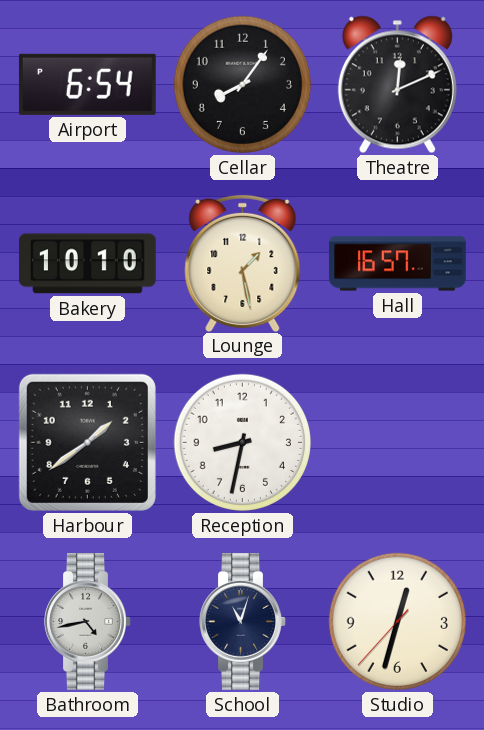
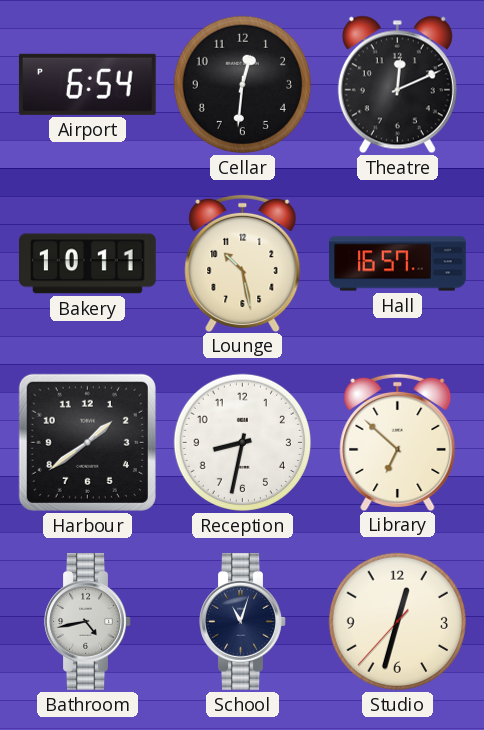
Cellar: 8:06 -> 12:31 (242, 84)
Bakery: 10:10 -> 10:11 (88, 264)
Lounge: 1:28 -> 10:28 (243, 263)
Library: none -> 6:52 (398, 442)
